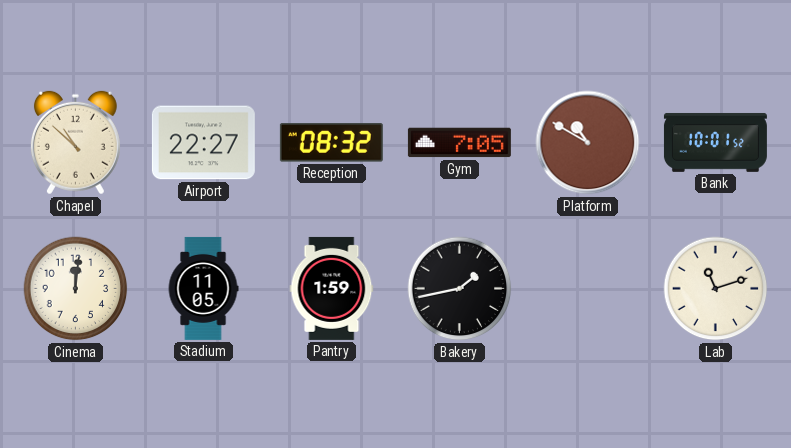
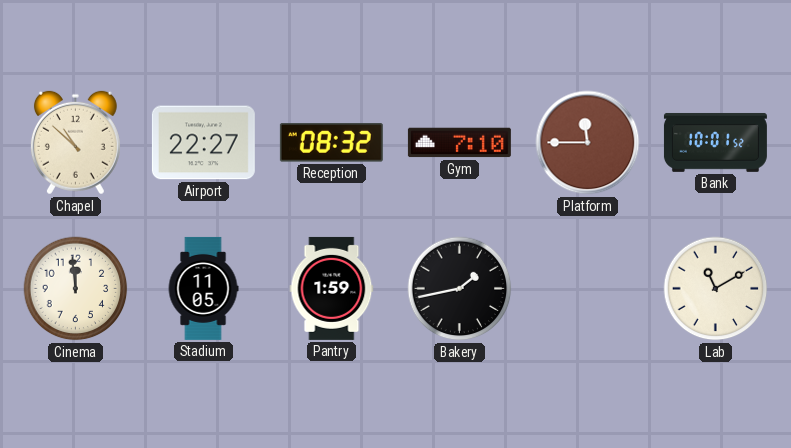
Gym: 7:05 -> 7:10 (459, 143)
Platform: 10:50 -> 11:45 (588, 143)
Cinema: 12:01 -> 11:59 (76, 289)
Lab: 11:12 -> 11:10 (716, 289)
